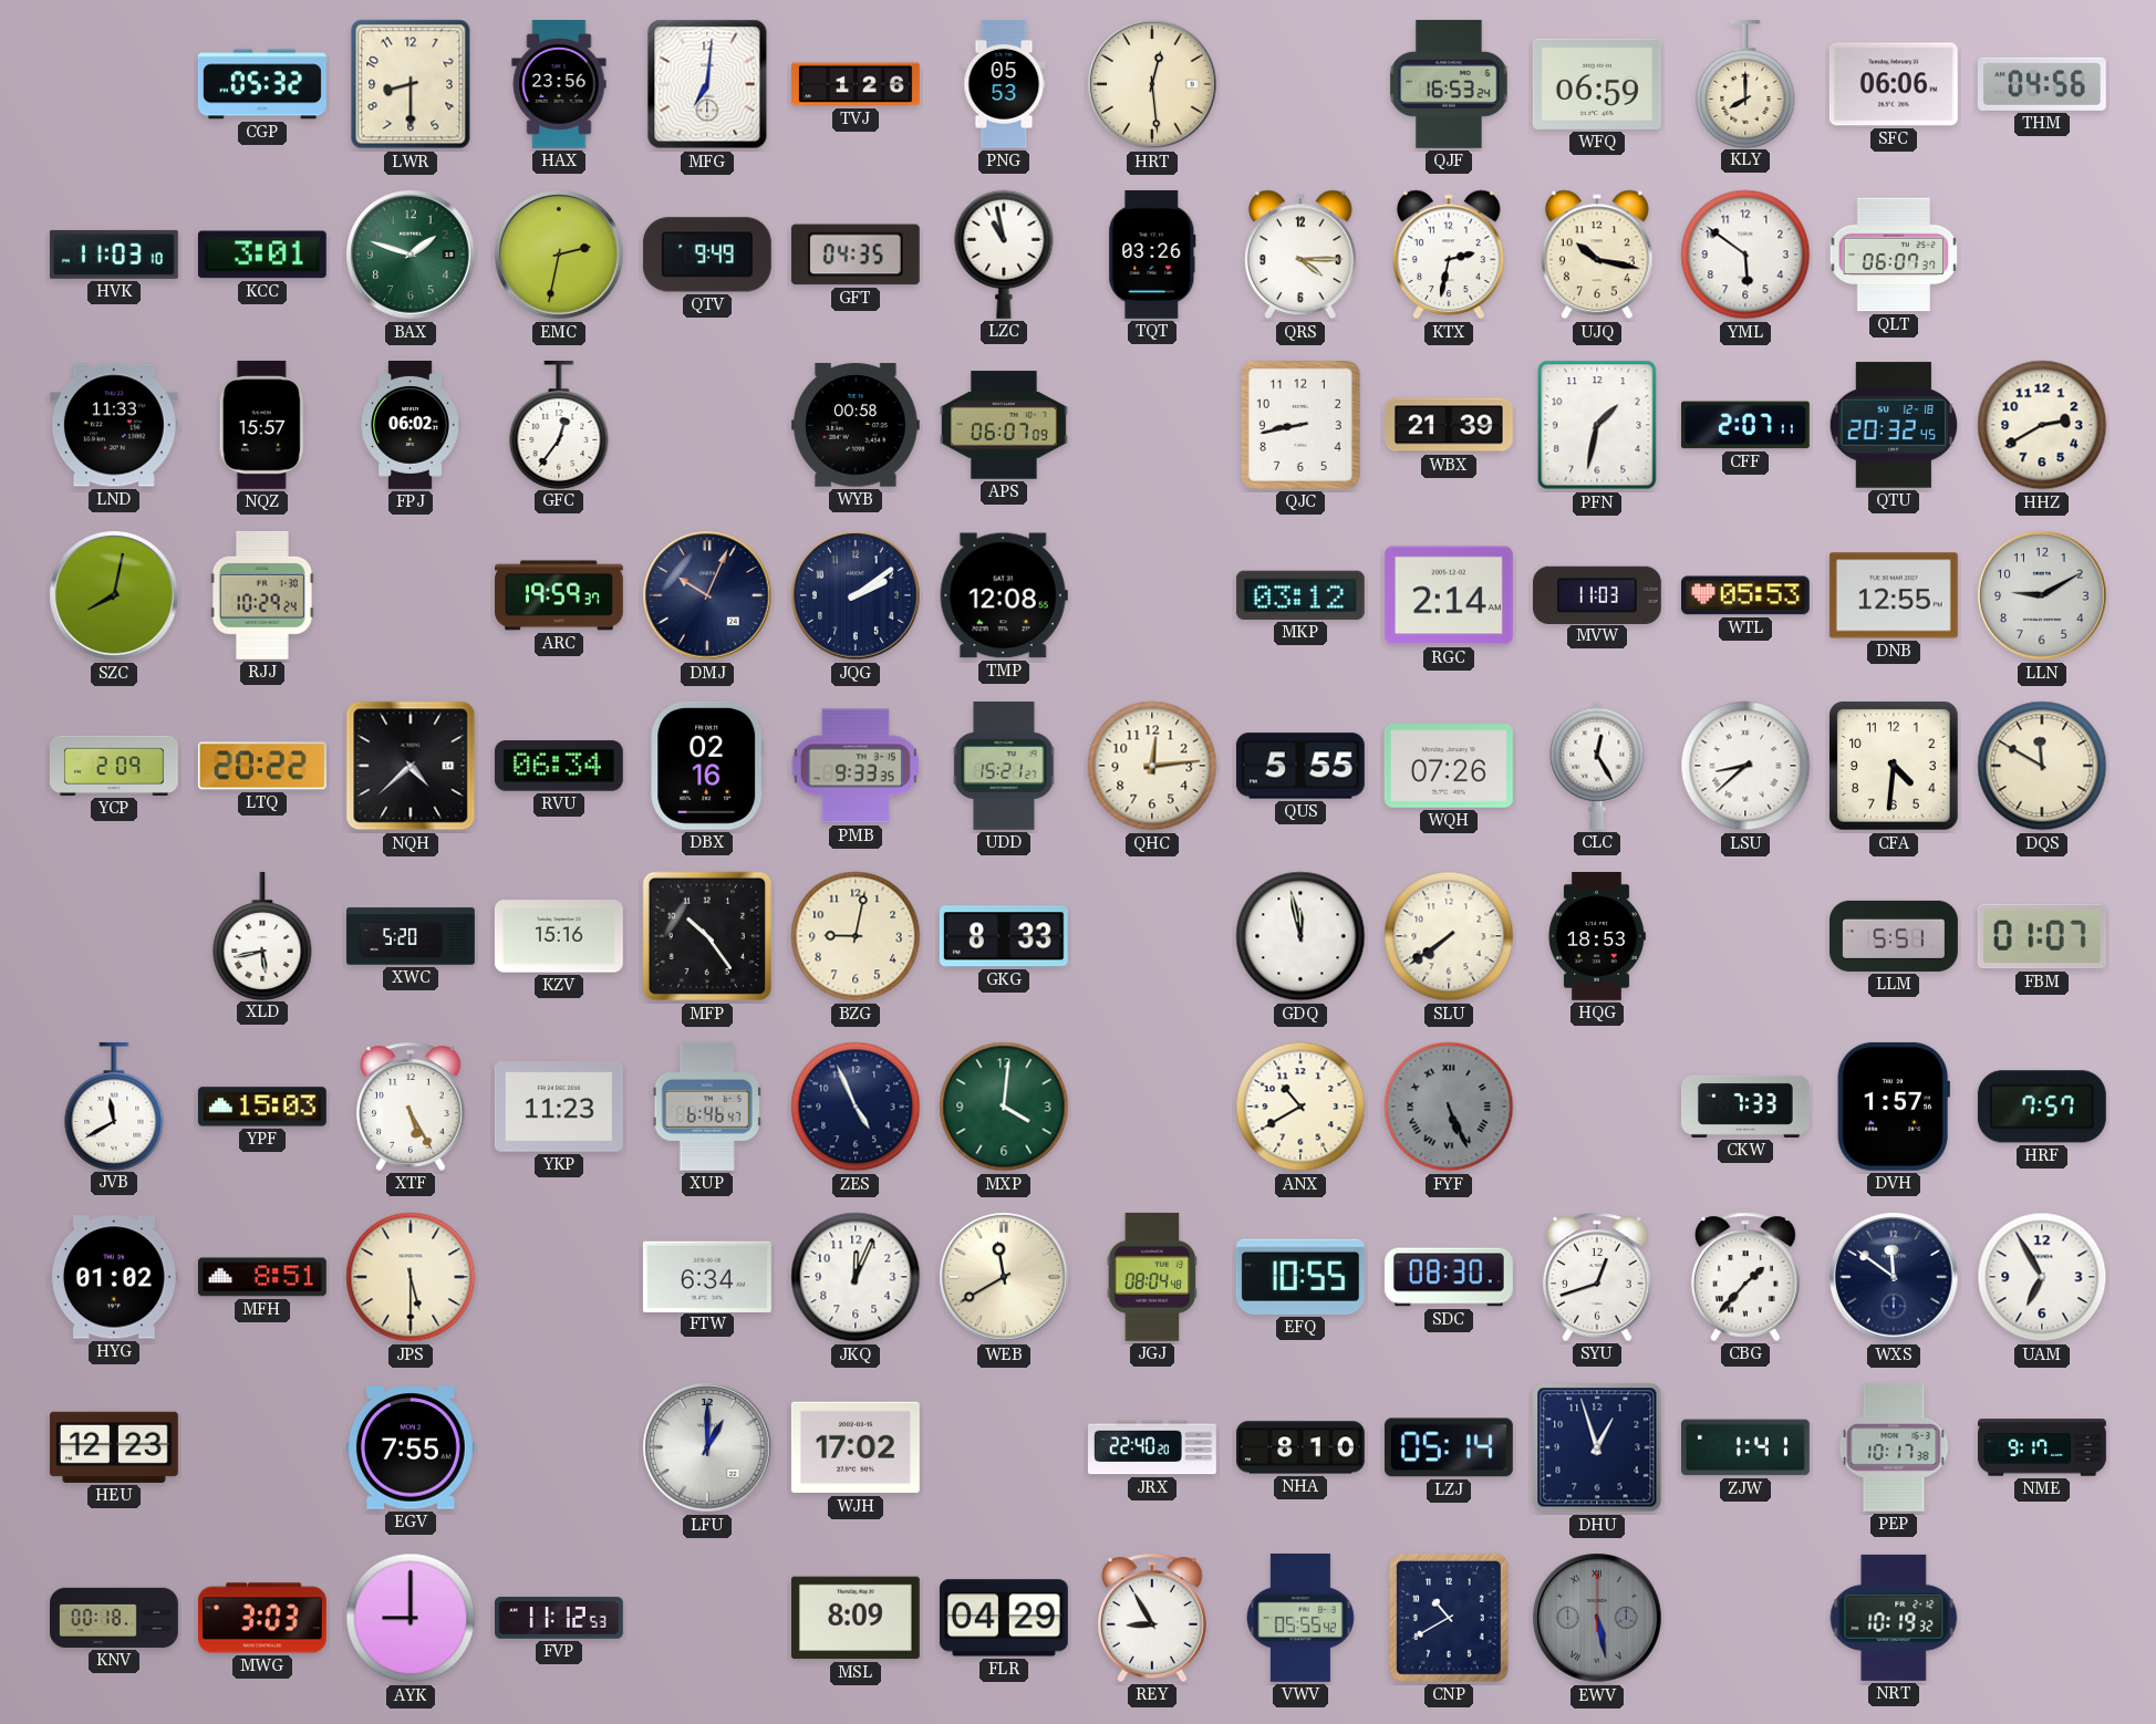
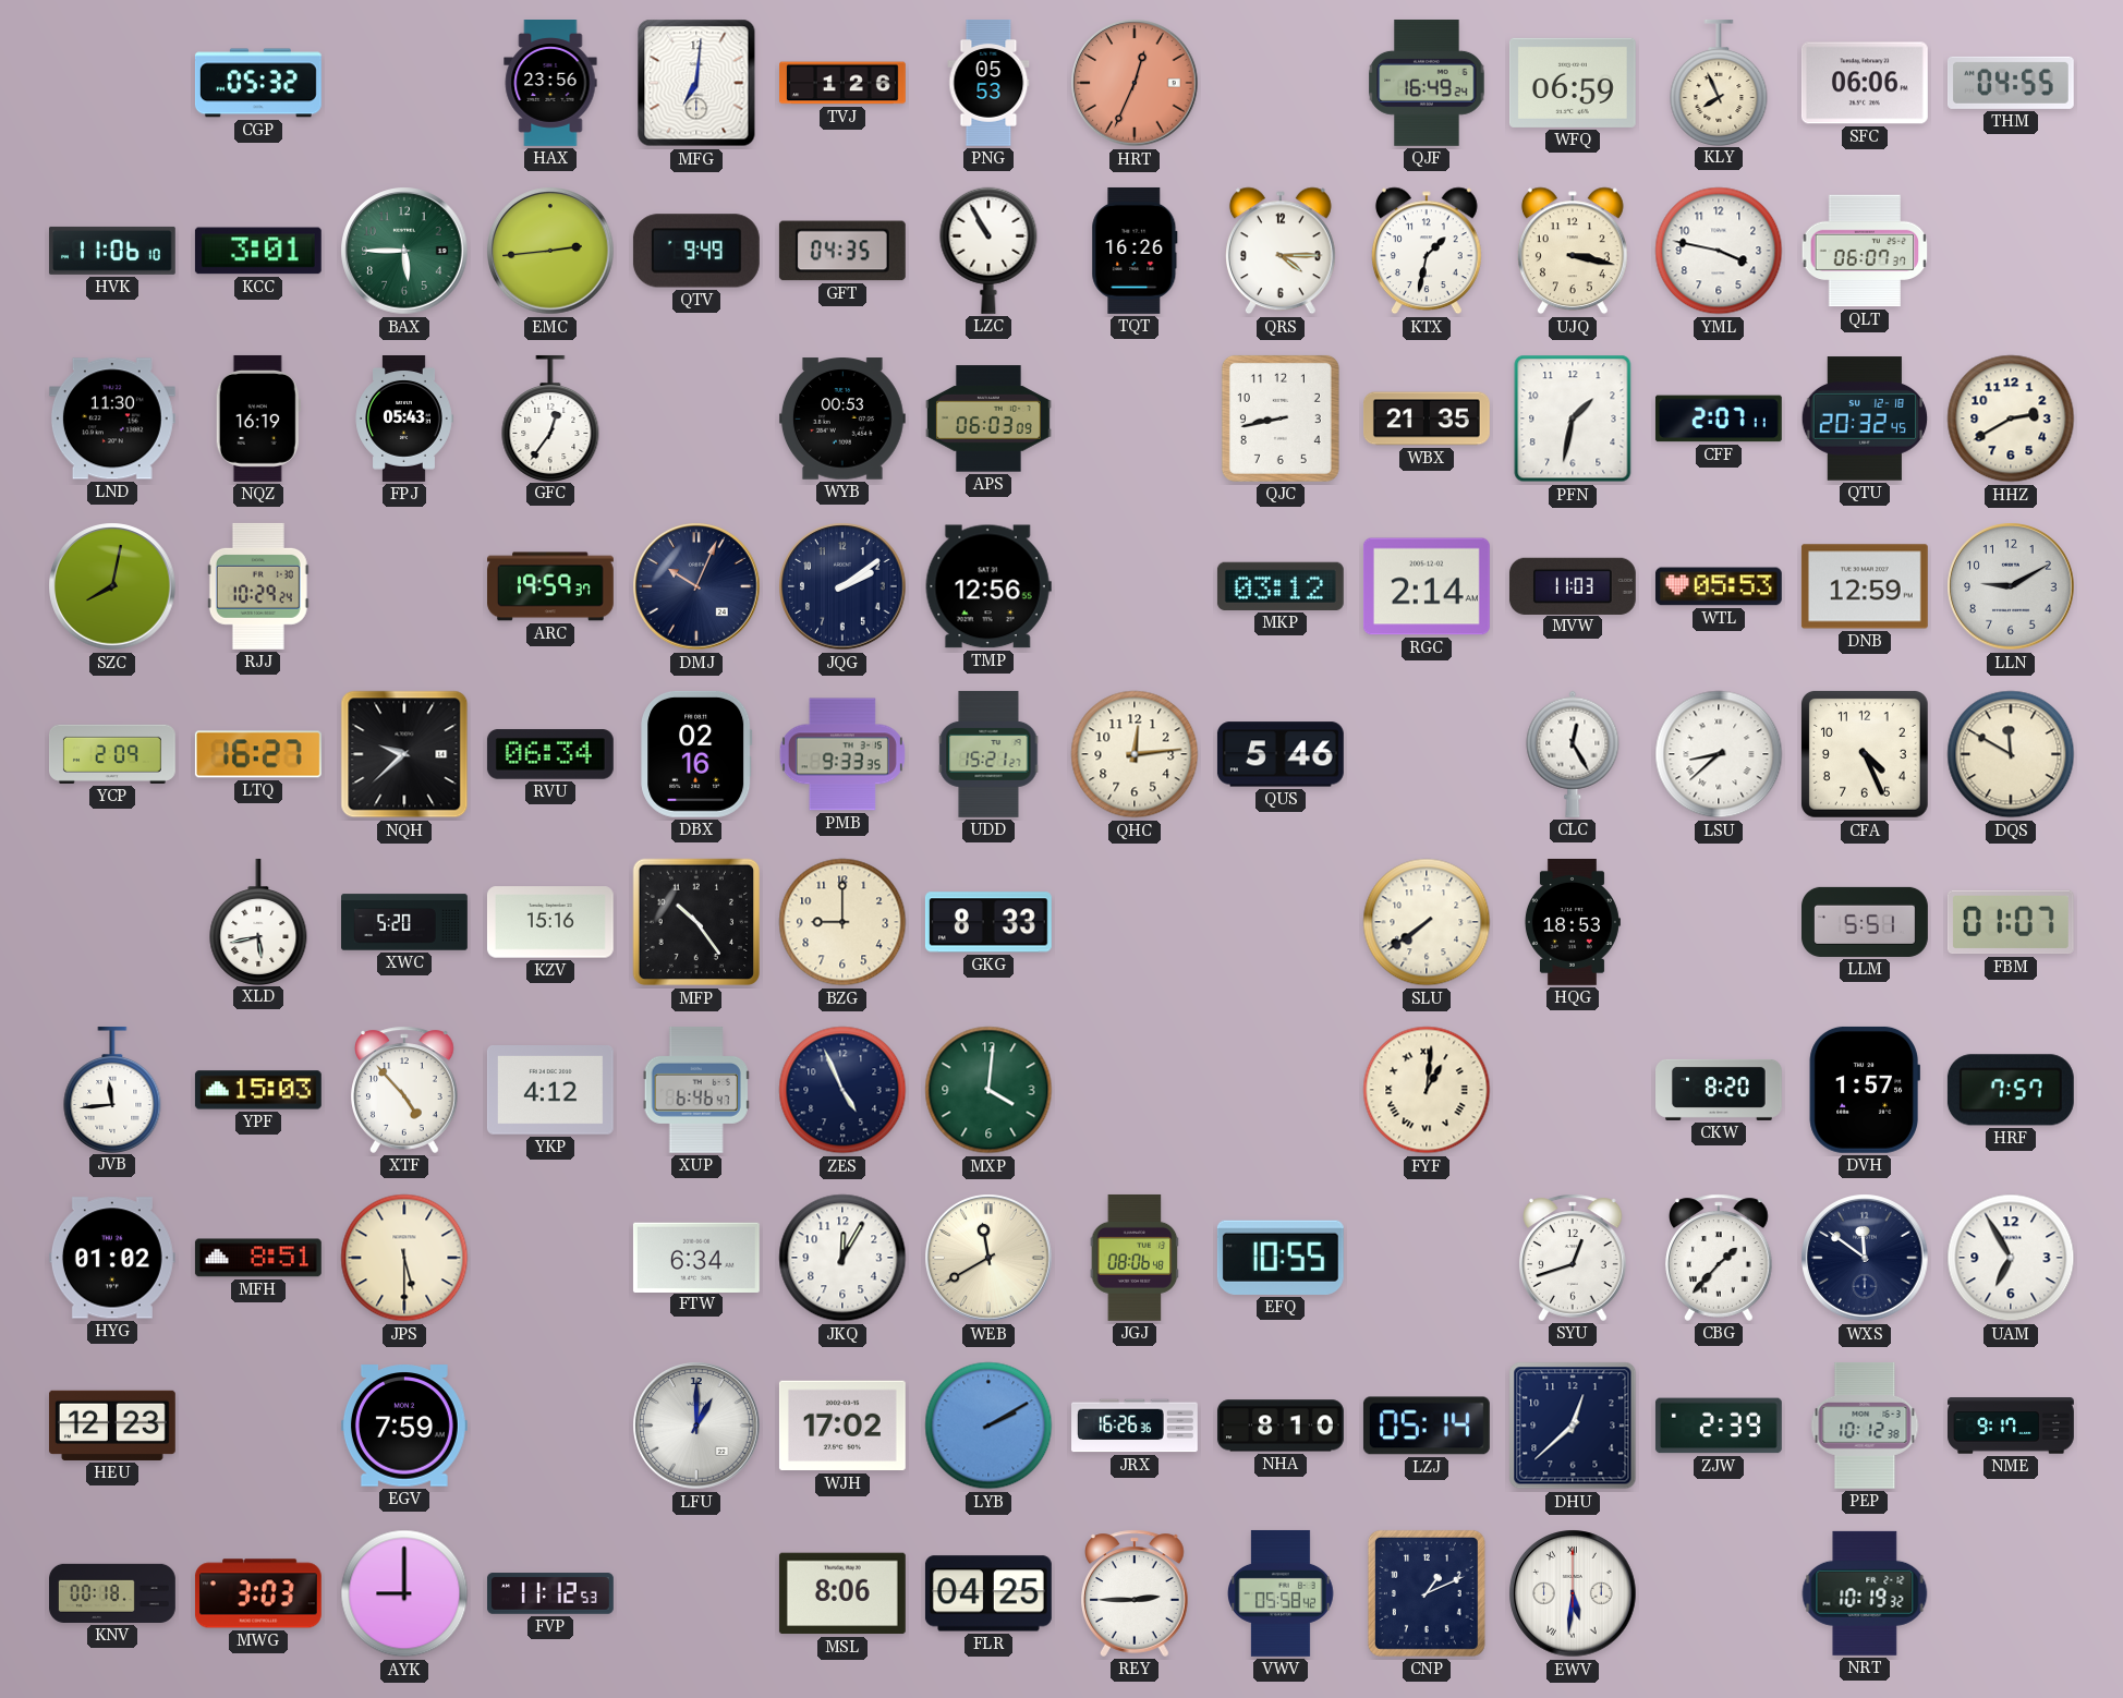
LWR: 8:30 -> none (411, 84)
HRT: 12:29 -> 12:34 (1135, 83)
HRT dial: cream -> salmon (1135, 83)
QJF: 16:53 -> 16:49 (1427, 83)
KLY: 8:00 -> 7:56 (1719, 82)
THM: 04:56 -> 04:55 (2011, 83)
HVK: 11:03 -> 11:06 (112, 251)
BAX: 1:48 -> 5:45 (404, 251)
EMC: 2:32 -> 2:44 (550, 251)
LZC: 10:58 -> 10:55 (988, 251)
TQT: 03:26 -> 16:26 (1135, 251)
KTX: 2:32 -> 1:32 (1427, 251)
UJQ: 10:17 -> 3:17 (1573, 251)
YML: 5:51 -> 3:47 (1719, 251)
LND: 11:33 -> 11:30 (112, 419)
NQZ: 15:57 -> 16:19 (258, 419)
FPJ: 06:02 -> 05:43 (404, 420)
WYB: 00:58 -> 00:53 (842, 419)
APS: 06:07 -> 06:03 (988, 419)
WBX: 21:39 -> 21:35 (1428, 419)
TMP: 12:08 -> 12:56 (988, 586)
DNB: 12:55 -> 12:59 (1865, 586)
LTQ: 20:22 -> 16:27 (258, 754)
NQH: 4:38 -> 9:38 (404, 754)
QUS: 5:55 -> 5:46 (1281, 754)
WQH: 07:26 -> none (1449, 766)
CFA: 4:31 -> 4:26 (1866, 755)
BZG: 9:02 -> 9:00 (842, 922)
GDQ: 11:58 -> none (1300, 936)
JVB: 11:40 -> 11:44 (112, 1089)
XTF: 5:25 -> 4:53 (405, 1090)
YKP: 11:23 -> 4:12 (550, 1091)
ANX: 10:40 -> none (1300, 1107)
FYF: 5:26 -> 1:01 (1427, 1090)
FYF dial: grey -> cream (1427, 1090)
CKW: 7:33 -> 8:20 (1720, 1090)
JKQ: 12:04 -> 12:05 (842, 1258)
JGJ: 08:04 -> 08:06 (1135, 1258)
SDC: 08:30 -> none (1449, 1277)
EGV: 7:55 -> 7:59 (404, 1426)
LYB: none -> 2:10 (988, 1426)
JRX: 22:40 -> 16:26 (1136, 1426)
DHU: 12:57 -> 12:38 (1573, 1426)
ZJW: 1:41 -> 2:39 (1719, 1426)
PEP: 10:17 -> 10:12 (1865, 1426)
MSL: 8:09 -> 8:06 (842, 1593)
FLR: 04:29 -> 04:25 (988, 1593)
REY: 8:55 -> 2:45 (1136, 1593)
VWV: 05:55 -> 05:58 (1282, 1593)
CNP: 10:40 -> 1:11 (1427, 1593)
EWV: 5:28 -> 5:31 (1573, 1593)
EWV dial: grey -> white (1573, 1593)
